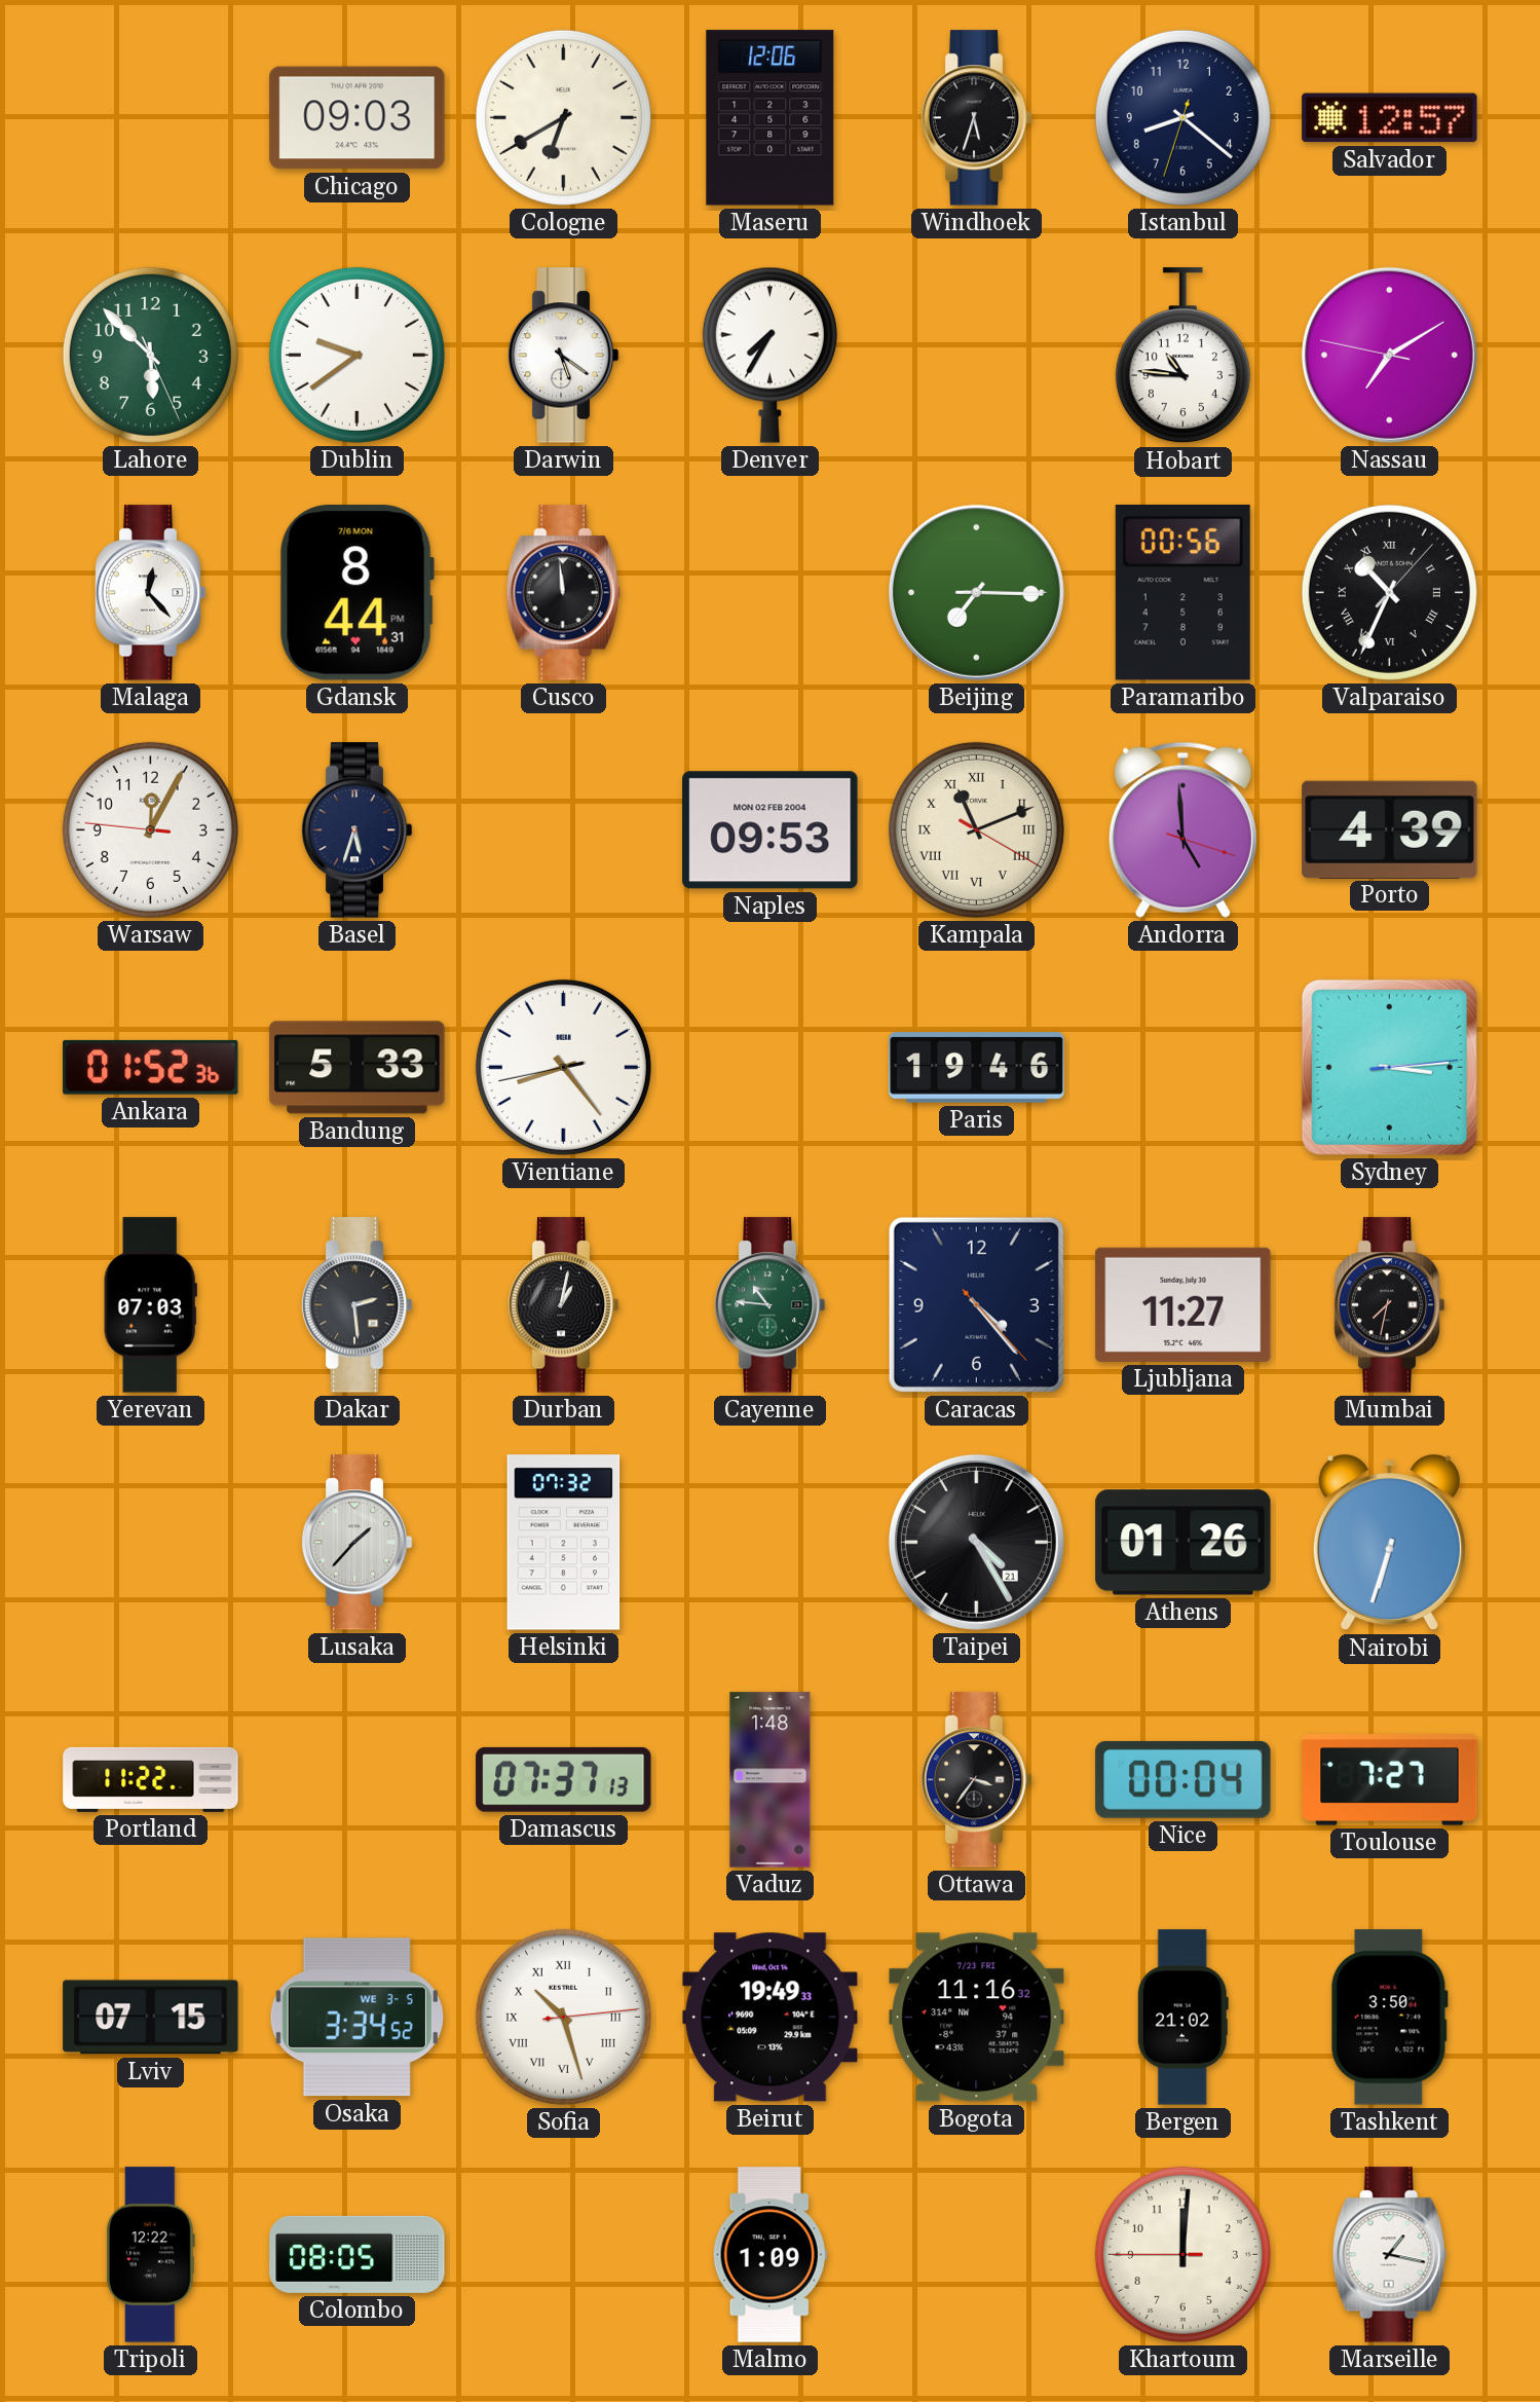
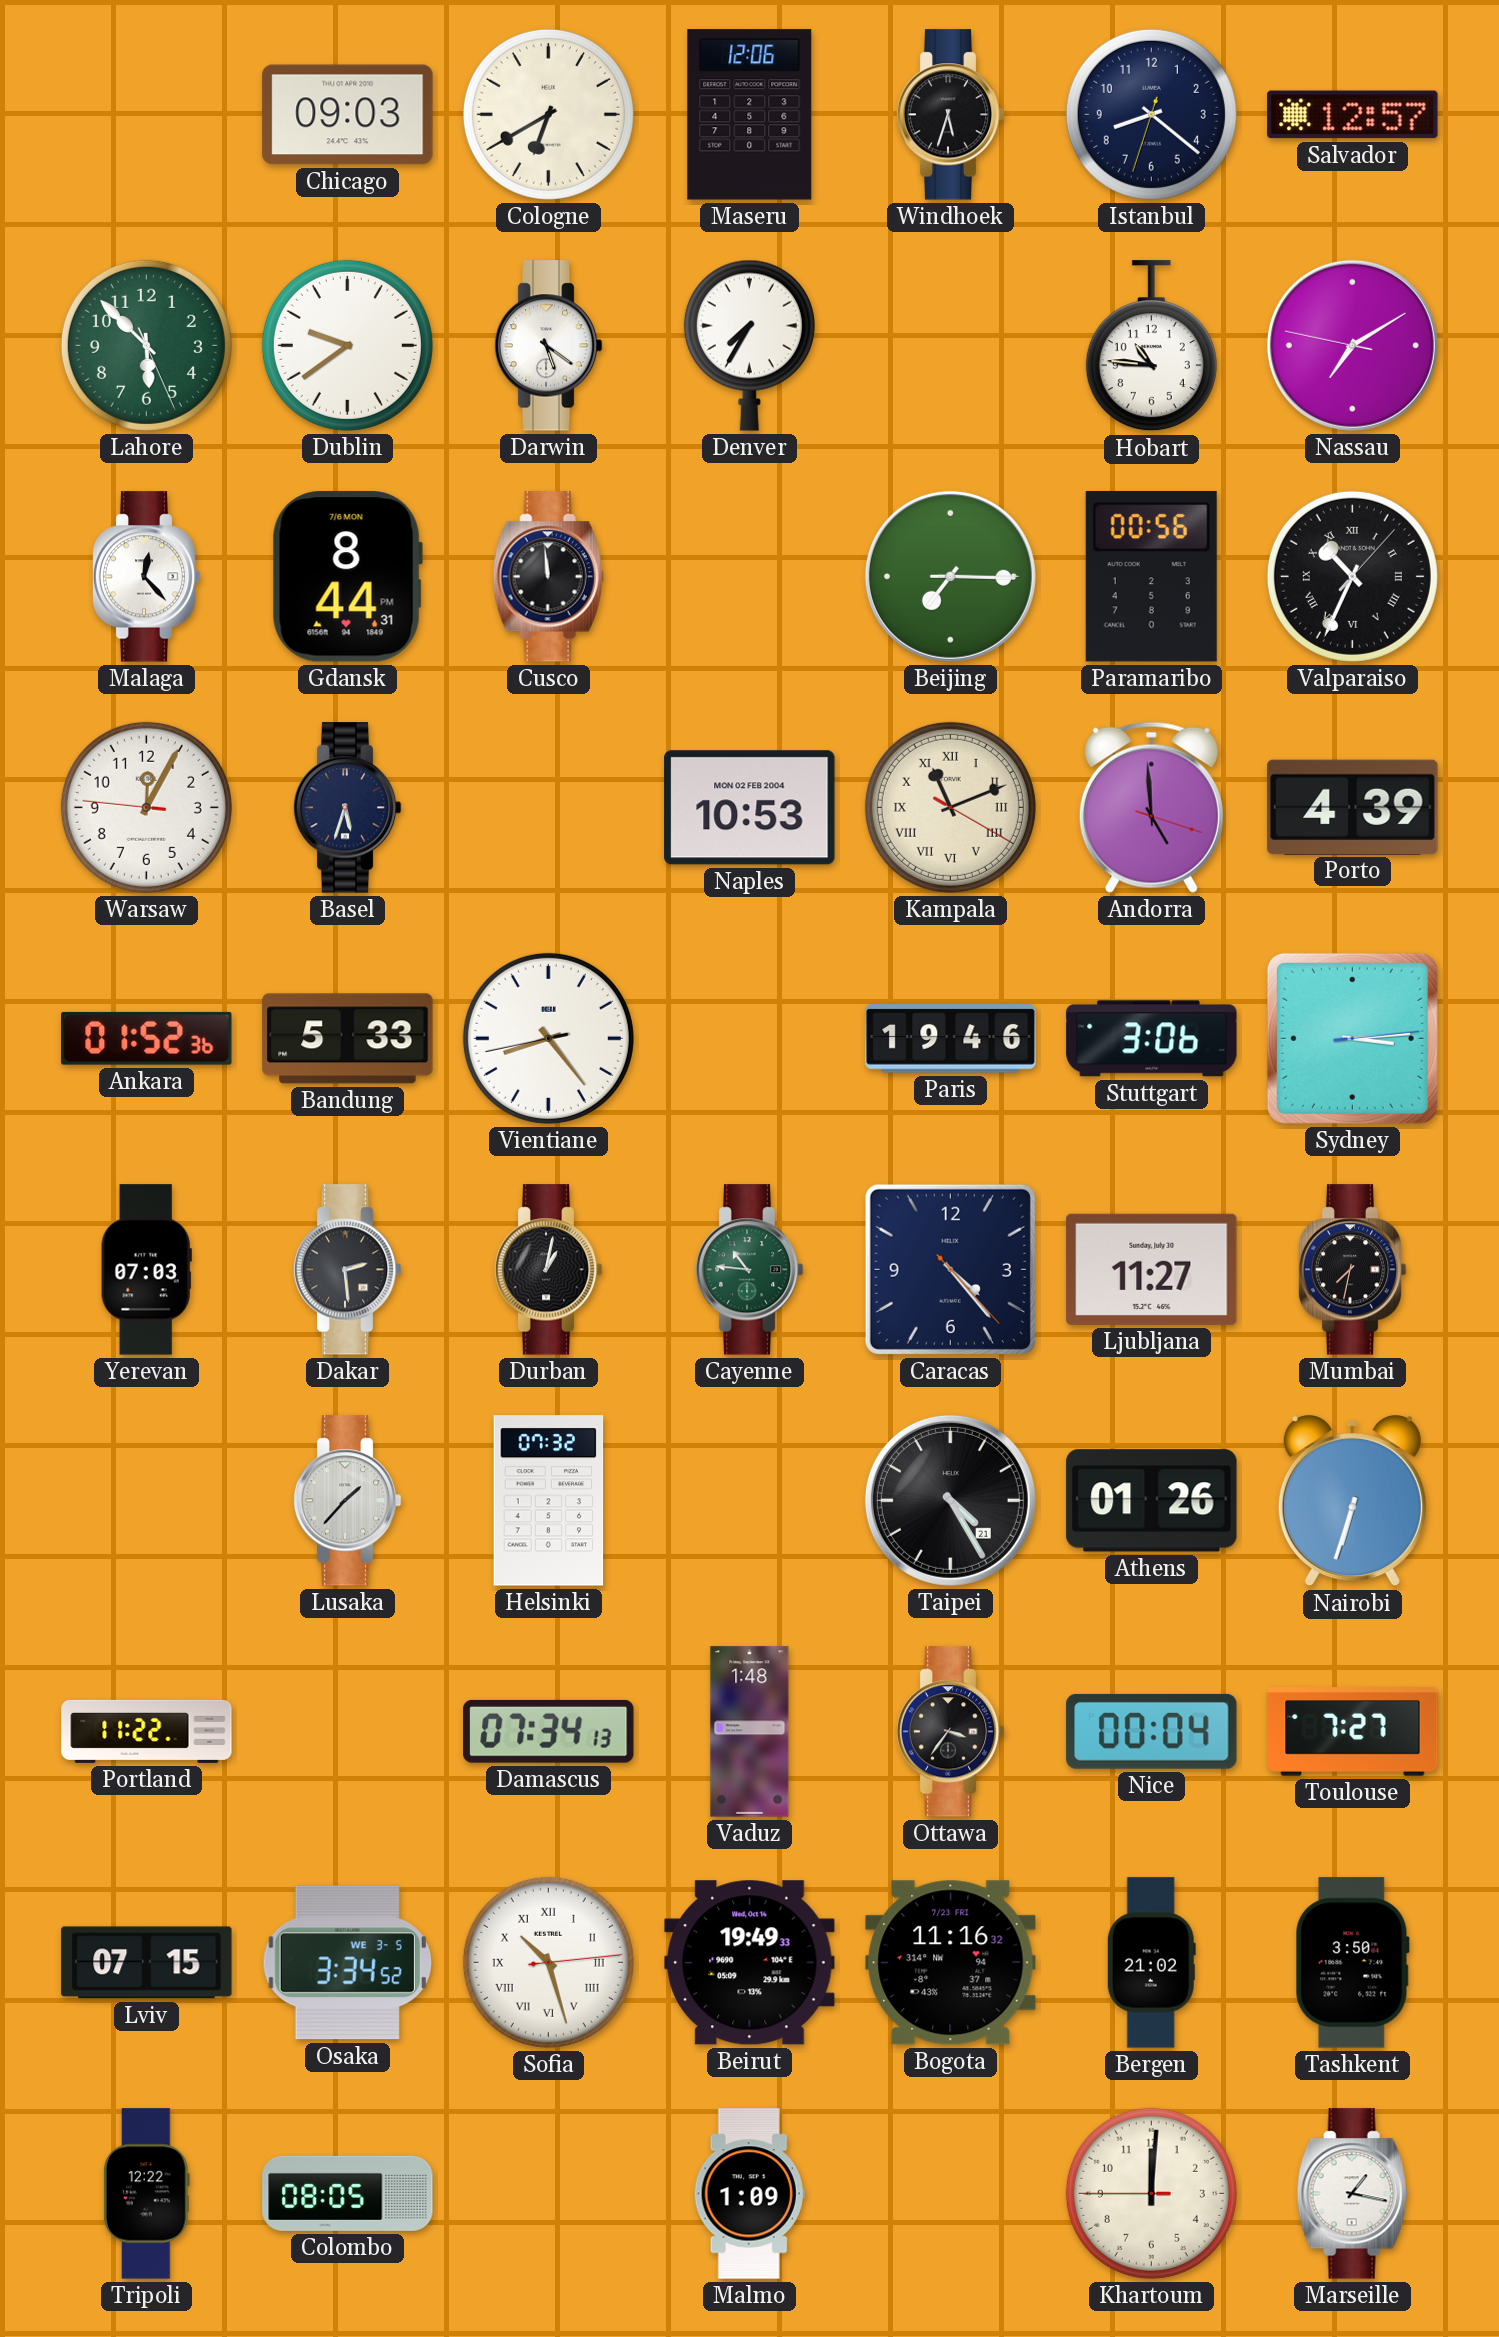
Naples: 09:53 -> 10:53 (750, 808)
Stuttgart: none -> 3:06 (1152, 1039)
Damascus: 07:37 -> 07:34 (549, 1731)
